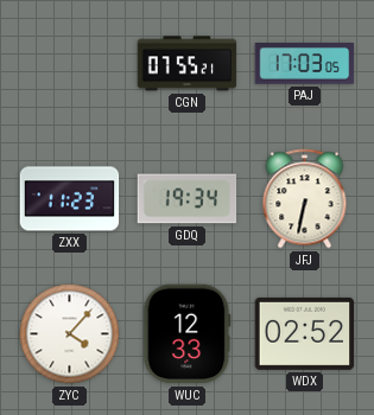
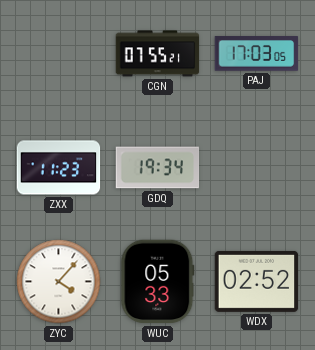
JFJ: 6:32 -> none (305, 199)
WUC: 12:33 -> 05:33 (158, 282)
